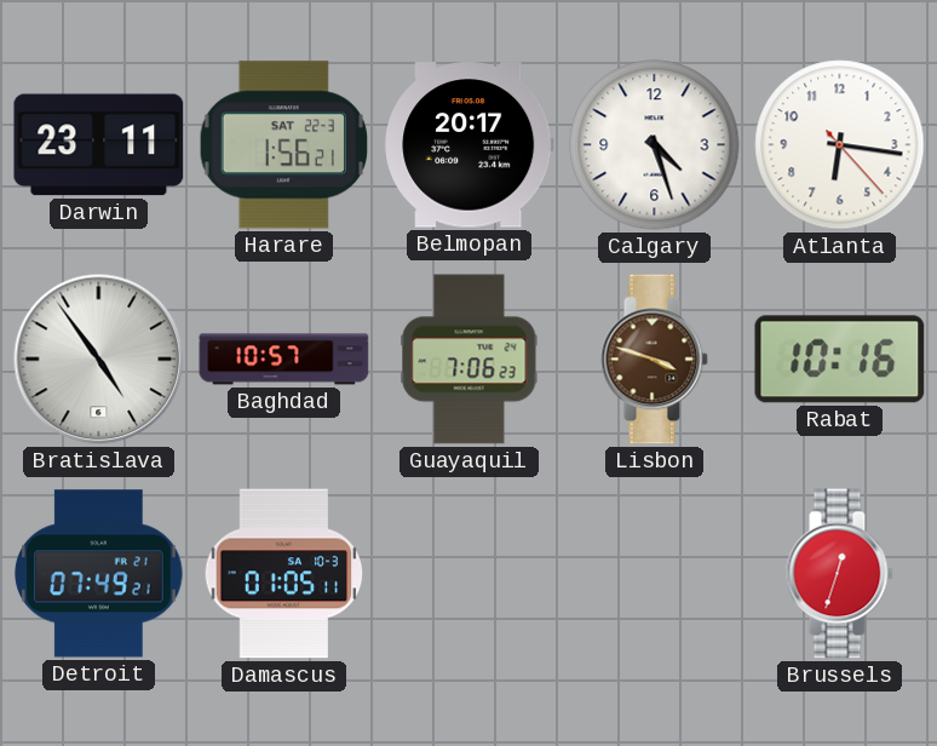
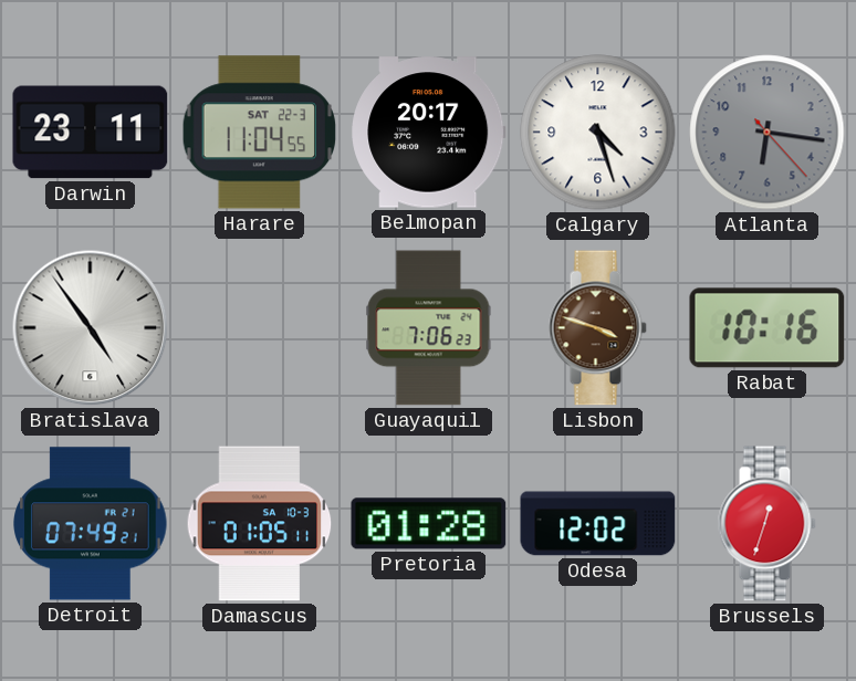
Harare: 1:56 -> 11:04 (259, 133)
Atlanta dial: white -> grey (768, 133)
Baghdad: 10:57 -> none (284, 360)
Pretoria: none -> 01:28 (429, 524)
Odesa: none -> 12:02 (598, 524)
